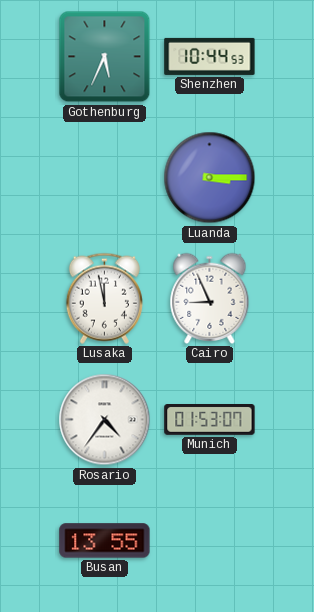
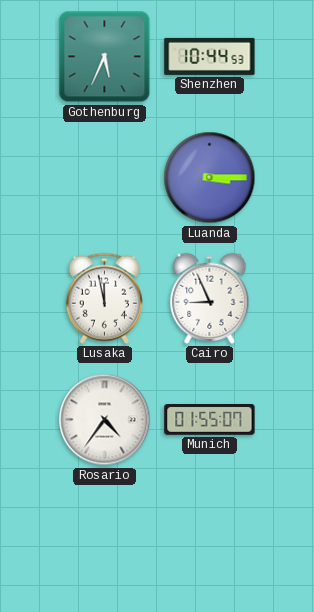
Munich: 01:53 -> 01:55 (210, 420)
Busan: 13:55 -> none (105, 541)
